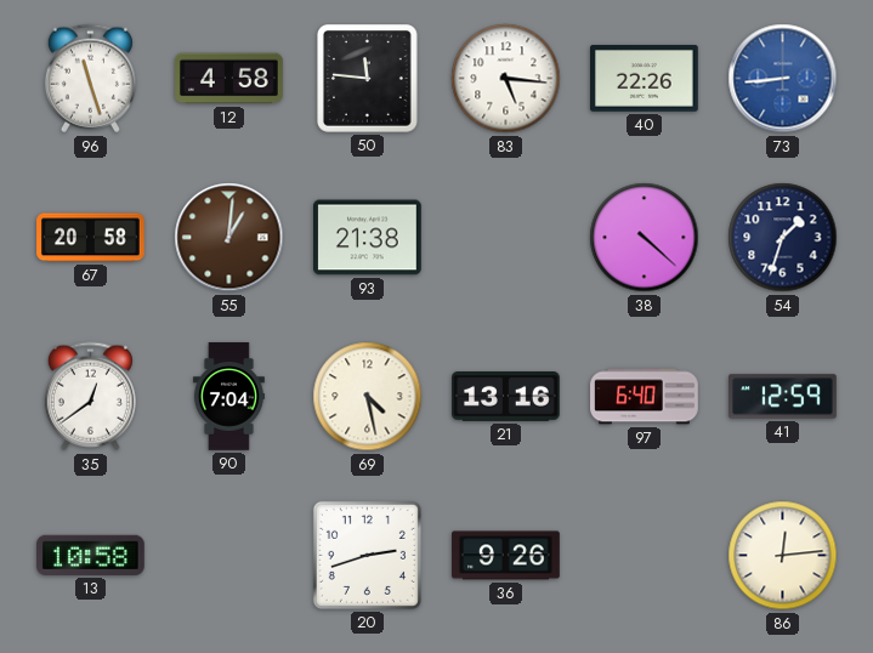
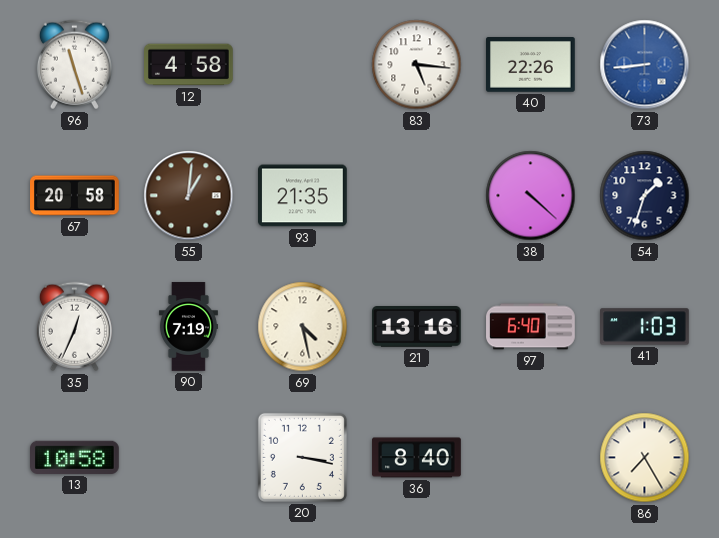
50: 11:46 -> none (368, 79)
93: 21:38 -> 21:35 (303, 196)
35: 12:39 -> 12:34 (74, 327)
90: 7:04 -> 7:19 (188, 327)
41: 12:59 -> 1:03 (645, 327)
20: 2:42 -> 3:17 (302, 457)
36: 9:26 -> 8:40 (417, 458)
86: 12:14 -> 7:25 (645, 458)
